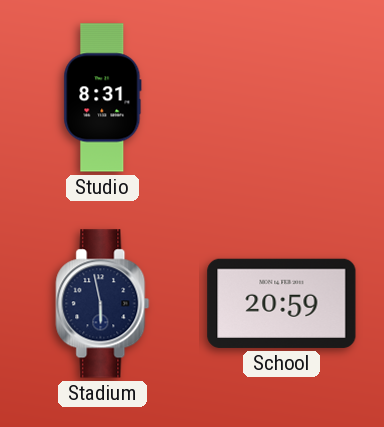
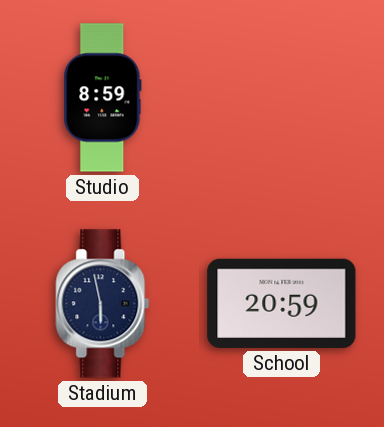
Studio: 8:31 -> 8:59 (103, 98)
